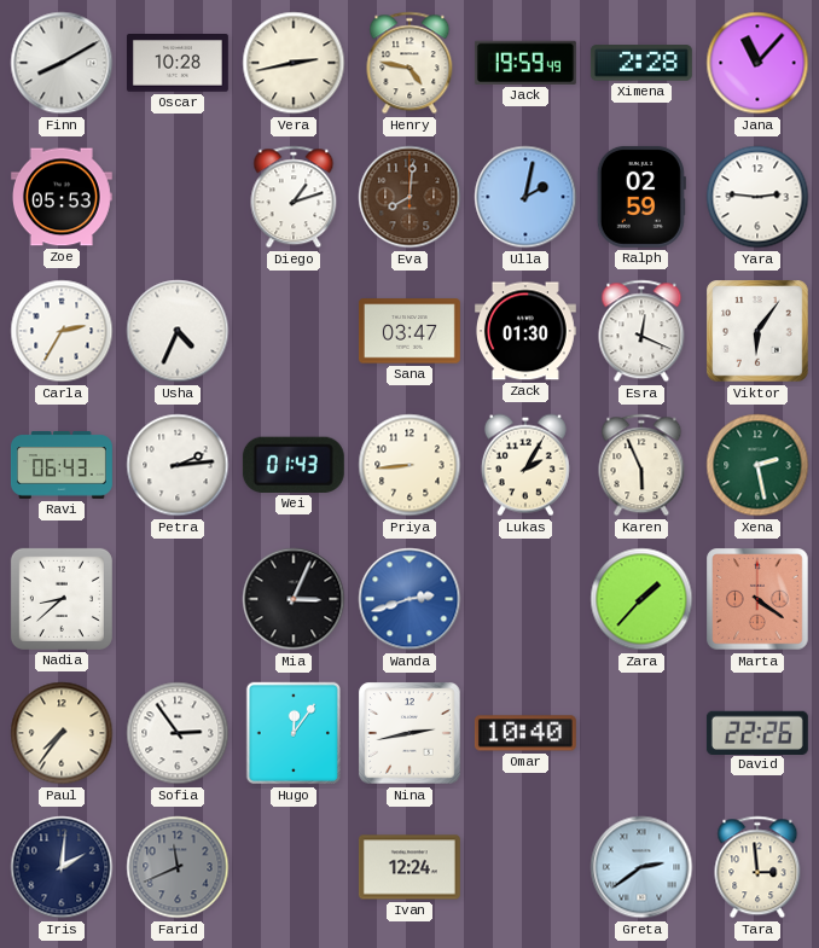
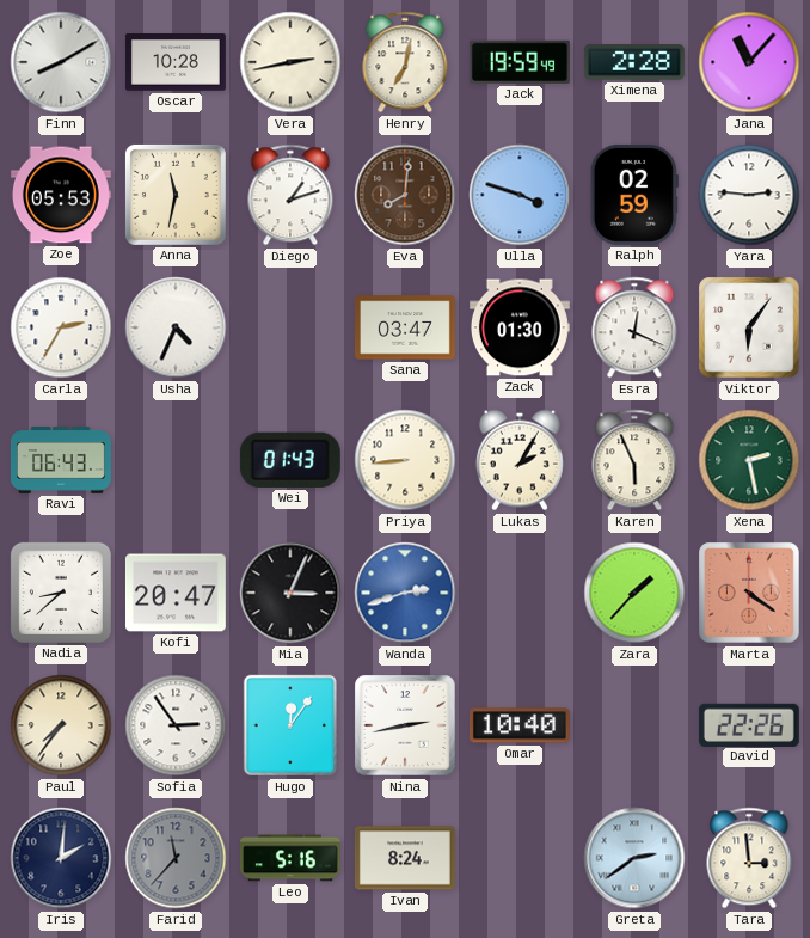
Henry: 4:47 -> 7:02 (405, 62)
Anna: none -> 11:32 (176, 195)
Ulla: 2:02 -> 3:48 (520, 195)
Petra: 2:14 -> none (178, 465)
Kofi: none -> 20:47 (176, 593)
Farid: 11:41 -> 11:37 (176, 858)
Leo: none -> 5:16 (290, 858)
Ivan: 12:24 -> 8:24 (405, 858)
